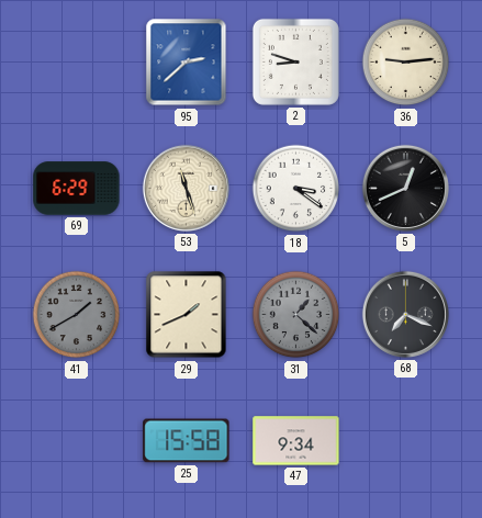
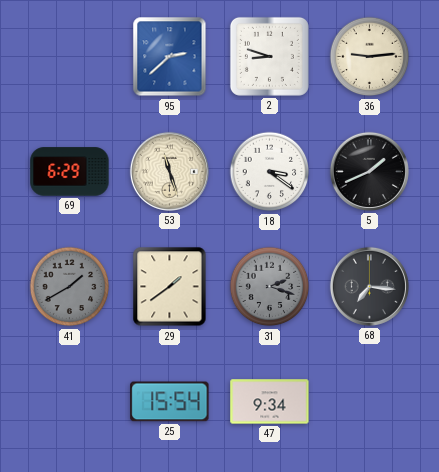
5: 12:41 -> 1:41 (369, 171)
29: 1:41 -> 1:39 (170, 287)
31: 1:22 -> 2:18 (270, 287)
68: 7:19 -> 7:16 (369, 286)
25: 15:58 -> 15:54 (170, 402)
